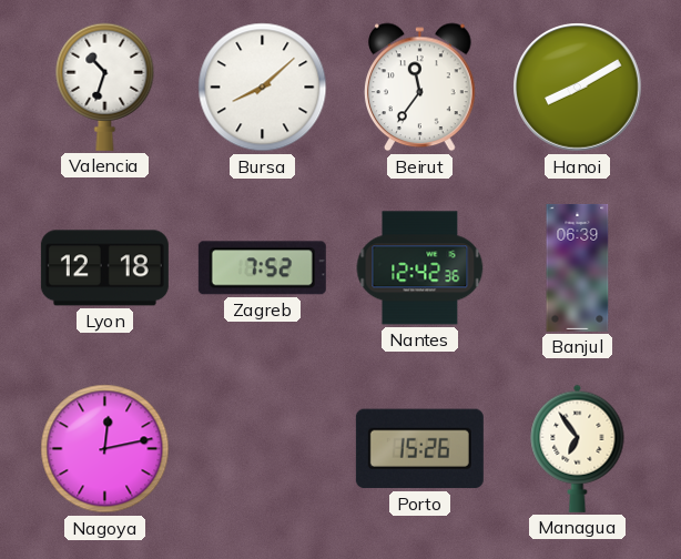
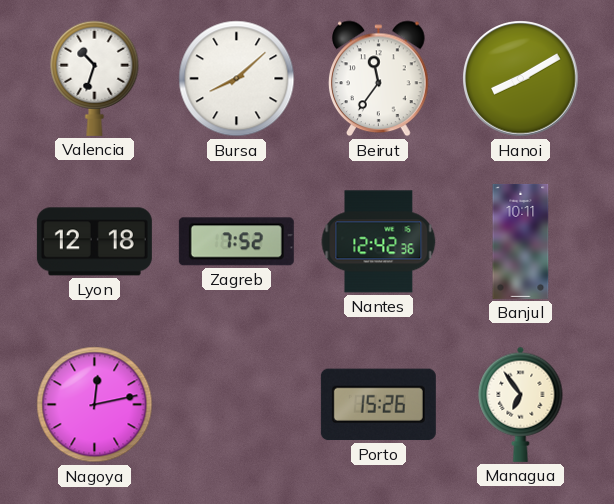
Banjul: 06:39 -> 10:11 (521, 241)
